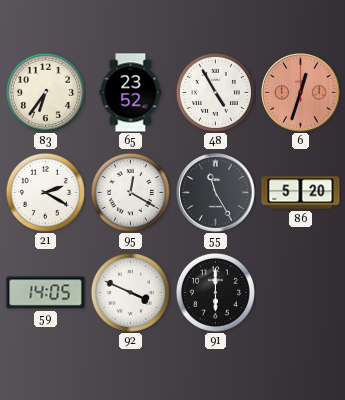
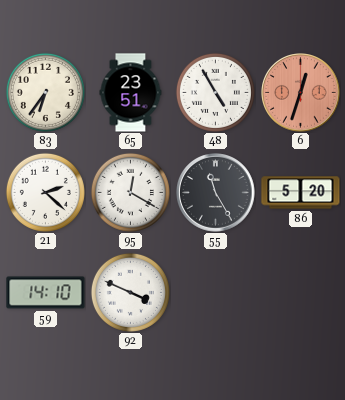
65: 23:52 -> 23:51 (131, 93)
21: 2:20 -> 2:22 (45, 192)
59: 14:05 -> 14:10 (46, 293)
91: 6:00 -> none (215, 292)
